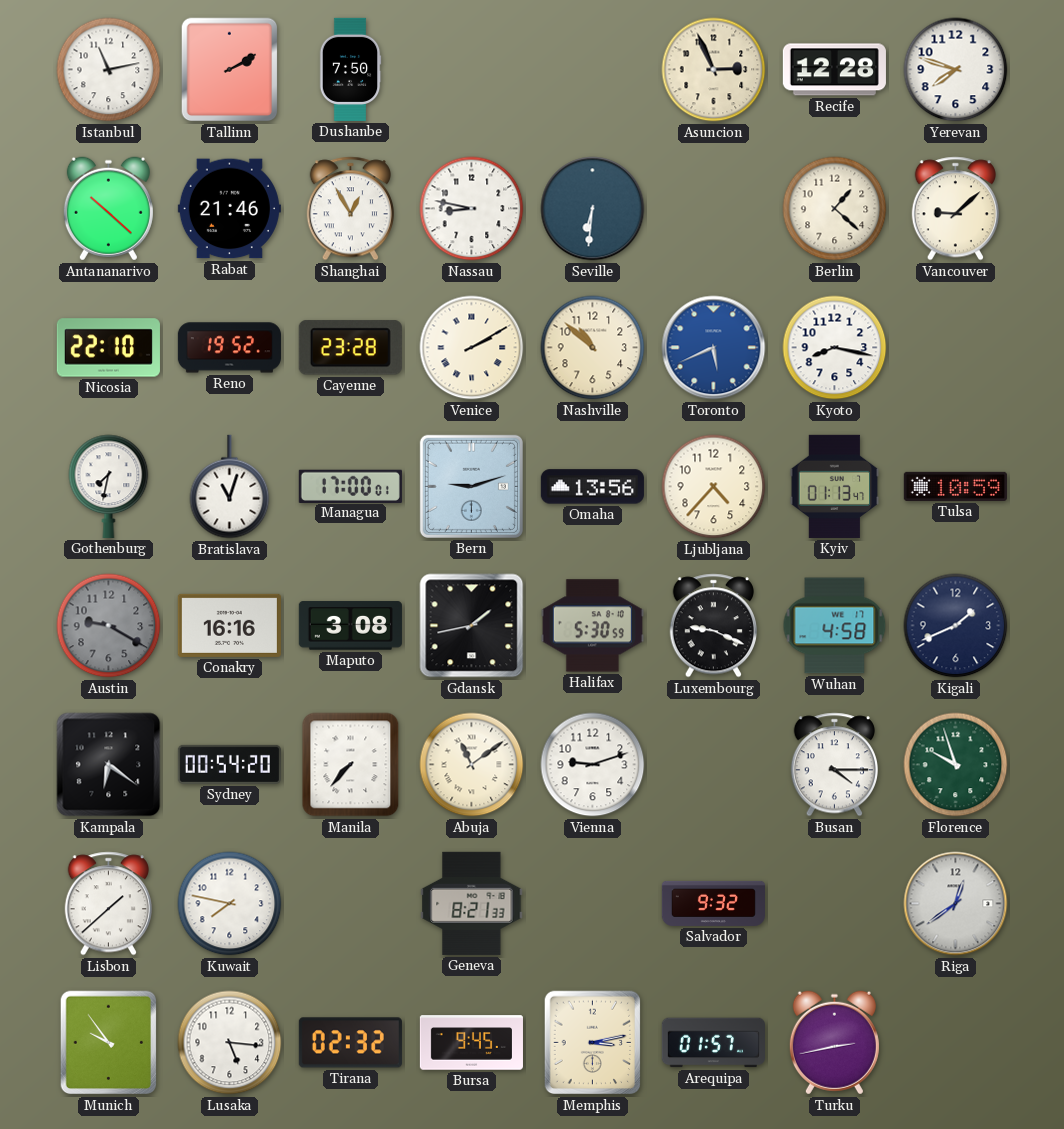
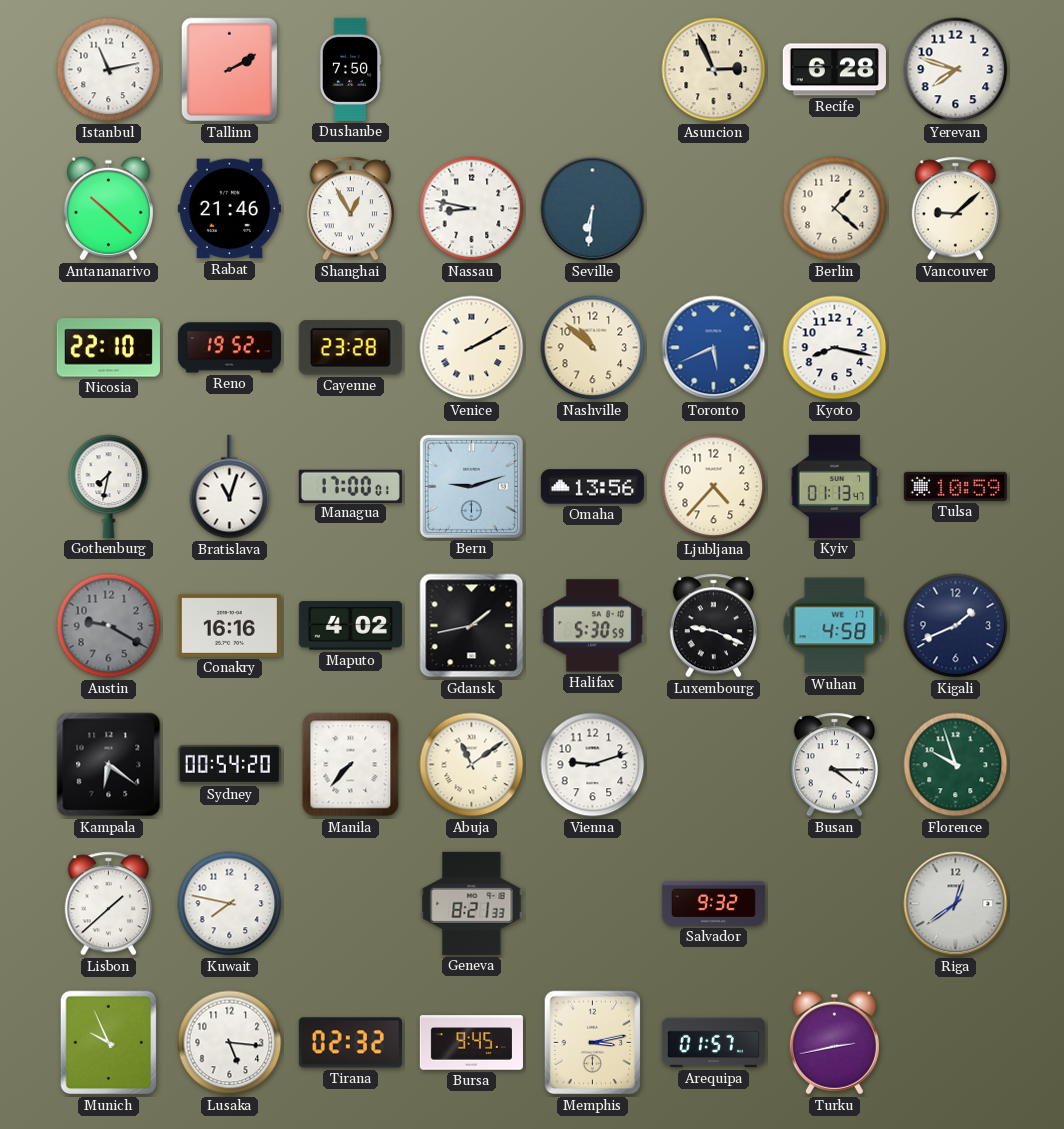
Recife: 12:28 -> 6:28 (834, 70)
Maputo: 3:08 -> 4:02 (350, 626)
Munich: 9:54 -> 9:56 (109, 1043)
